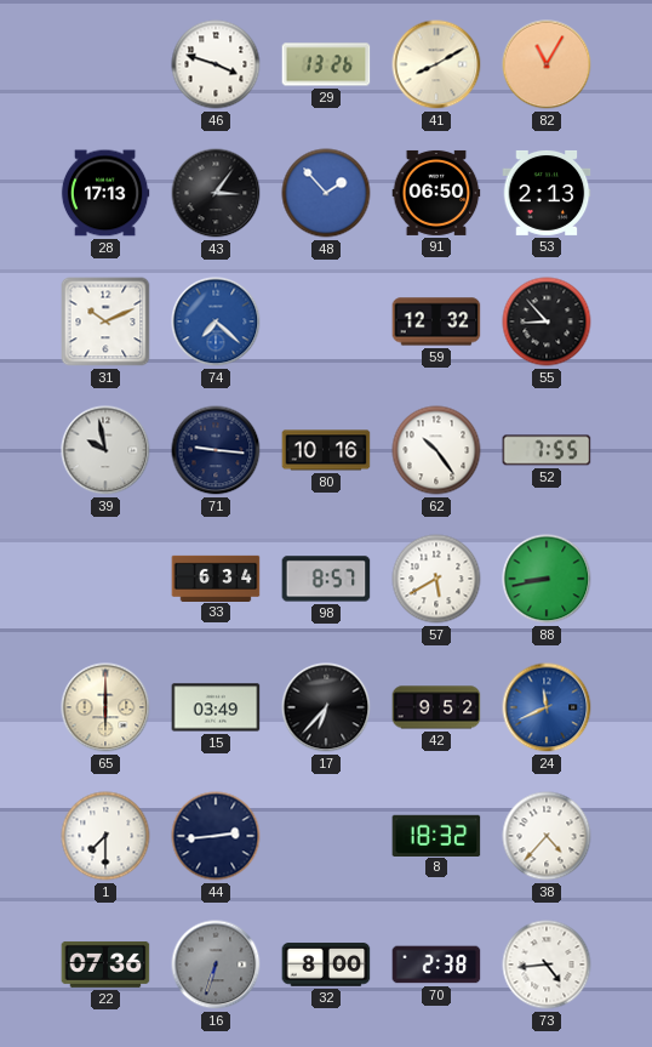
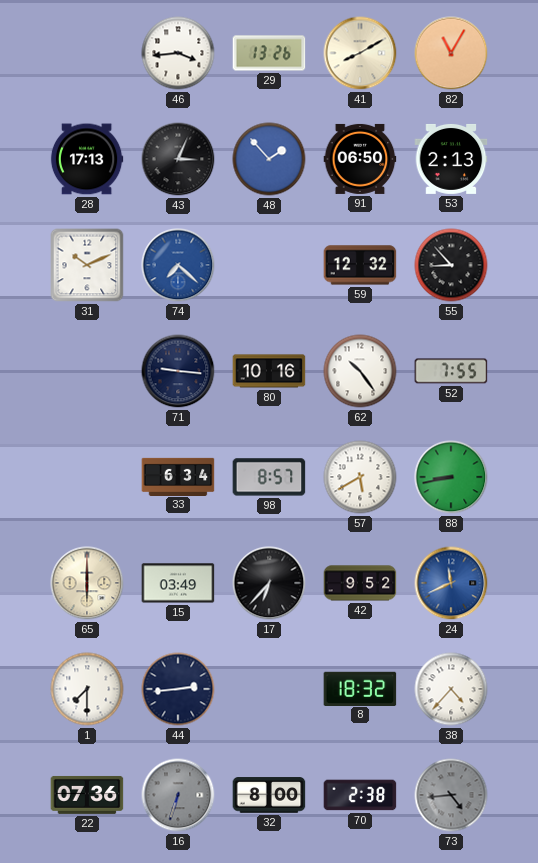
46: 3:48 -> 3:44 (178, 53)
43: 3:06 -> 3:04 (178, 159)
39: 9:58 -> none (105, 450)
73 dial: white -> grey (451, 795)
